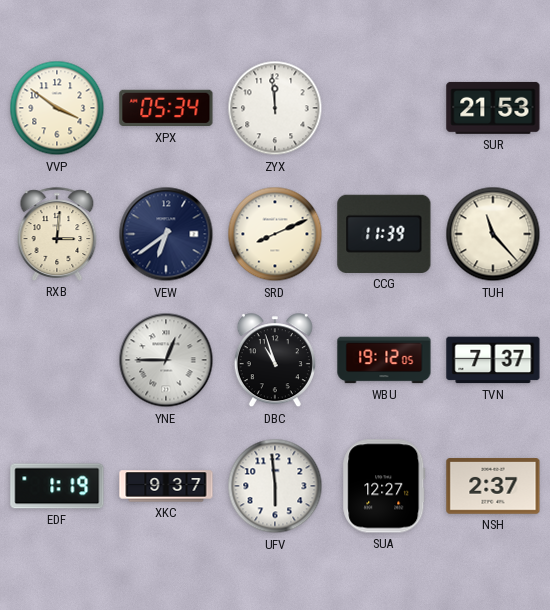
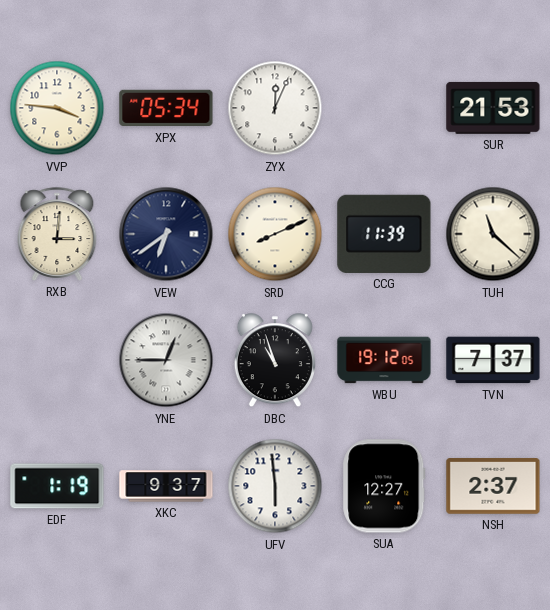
VVP: 3:51 -> 3:46 (57, 108)
ZYX: 11:59 -> 12:04 (275, 108)
TUH: 11:23 -> 11:22 (493, 234)
